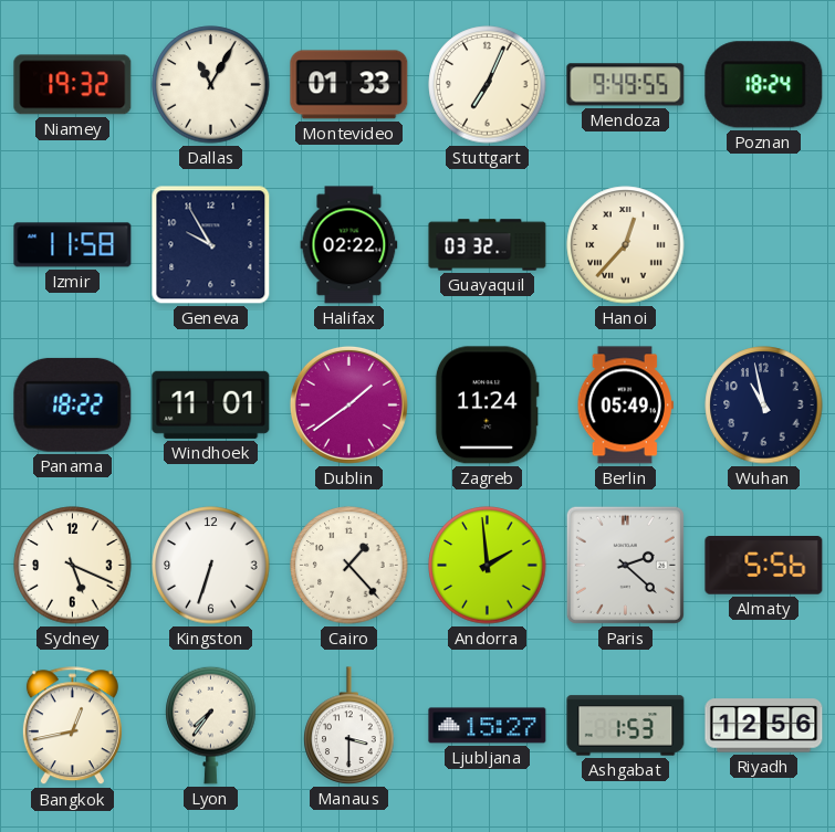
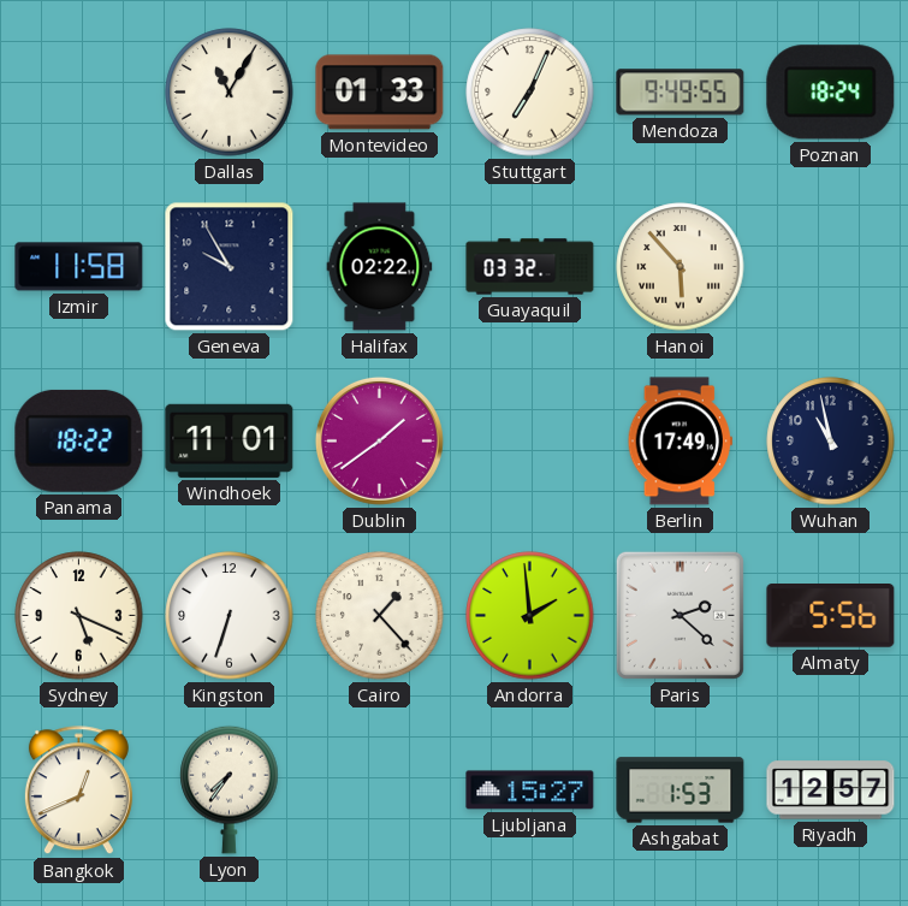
Niamey: 19:32 -> none (73, 85)
Hanoi: 12:37 -> 5:53 (681, 267)
Zagreb: 11:24 -> none (487, 406)
Berlin: 05:49 -> 17:49 (679, 442)
Bangkok: 12:43 -> 12:41 (78, 790)
Manaus: 3:30 -> none (349, 726)
Riyadh: 12:56 -> 12:57 (831, 790)
